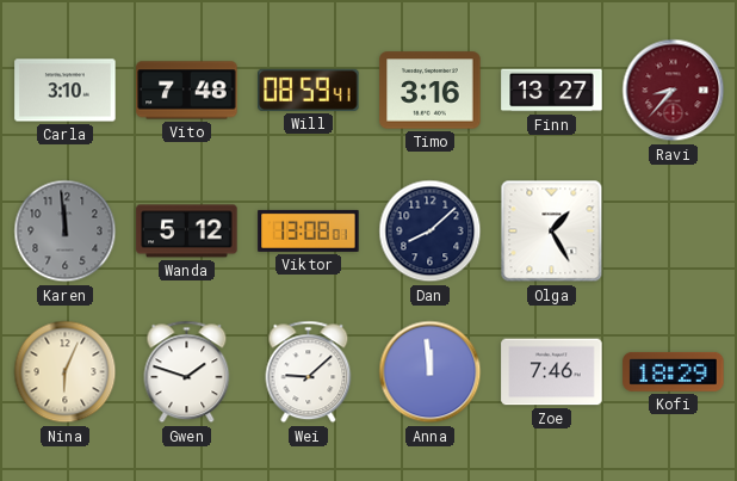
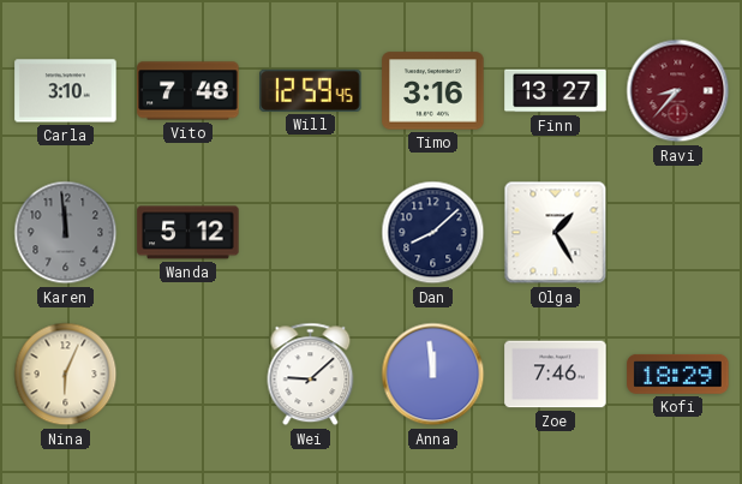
Will: 08:59 -> 12:59 (311, 90)
Viktor: 13:08 -> none (309, 230)
Gwen: 1:48 -> none (187, 372)
